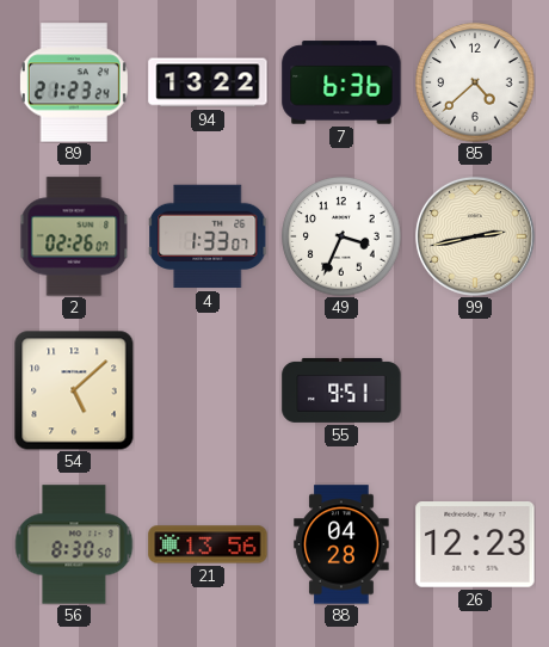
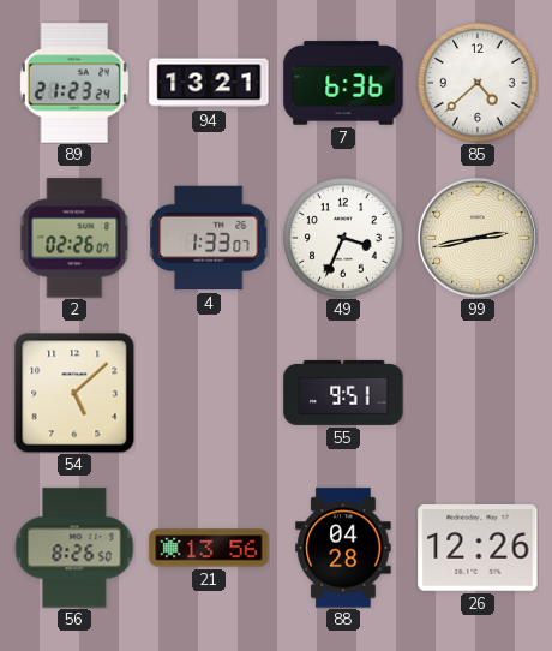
94: 13:22 -> 13:21 (209, 83)
56: 8:30 -> 8:26 (74, 548)
26: 12:23 -> 12:26 (478, 548)
